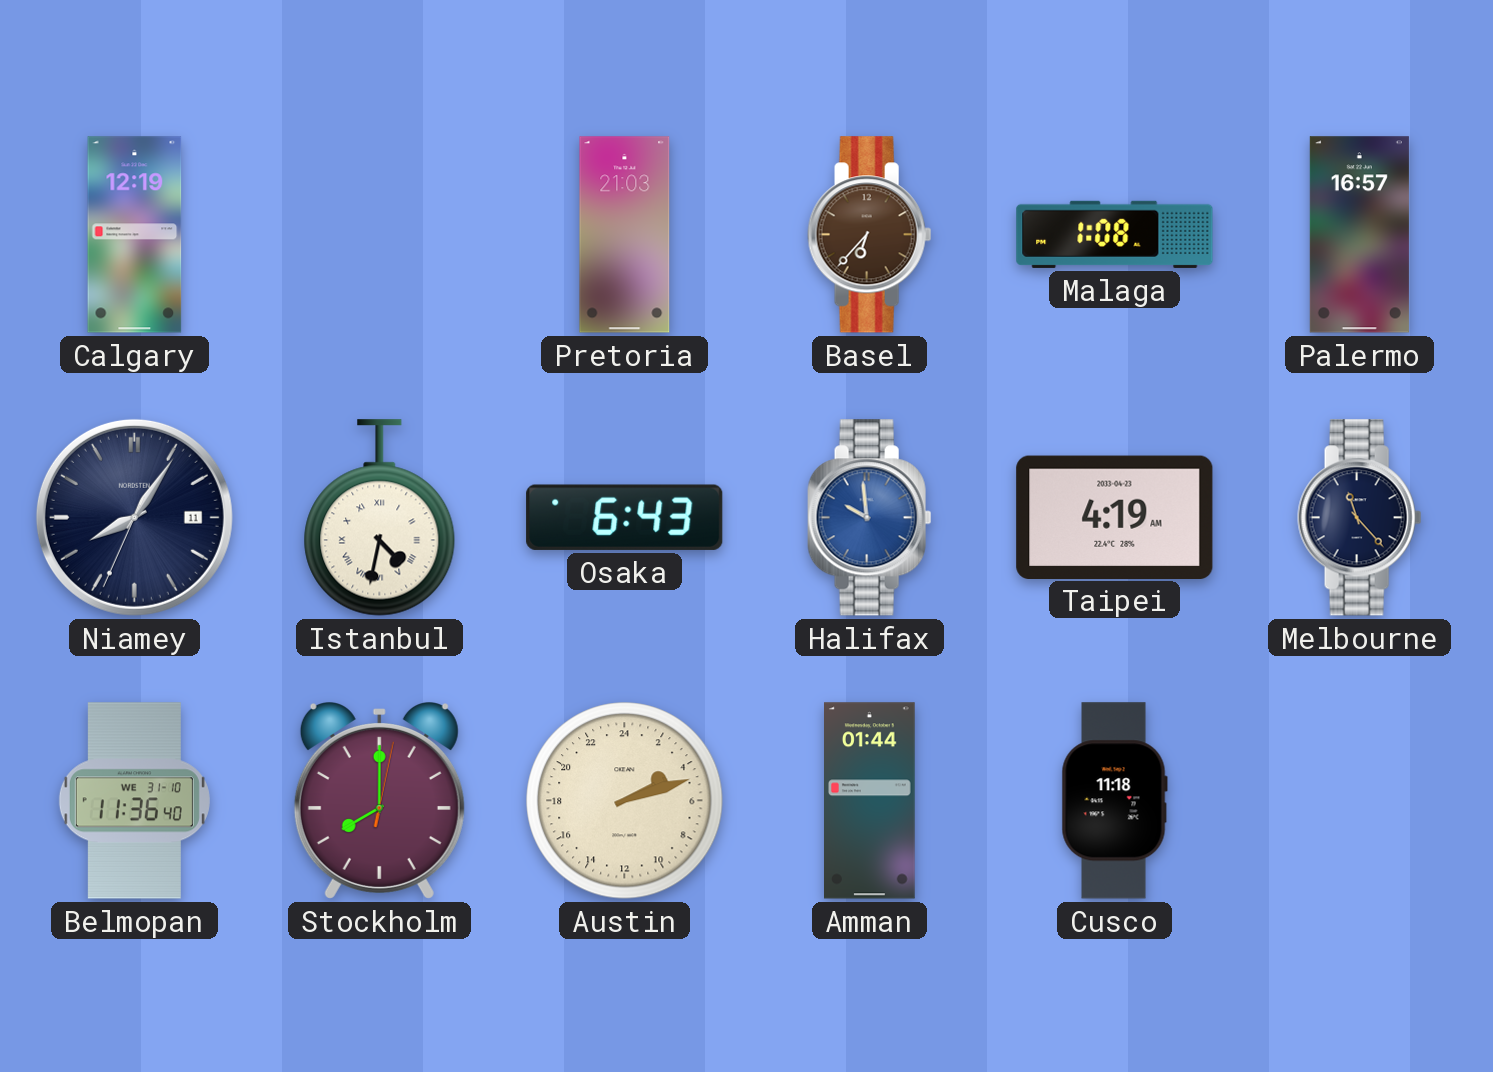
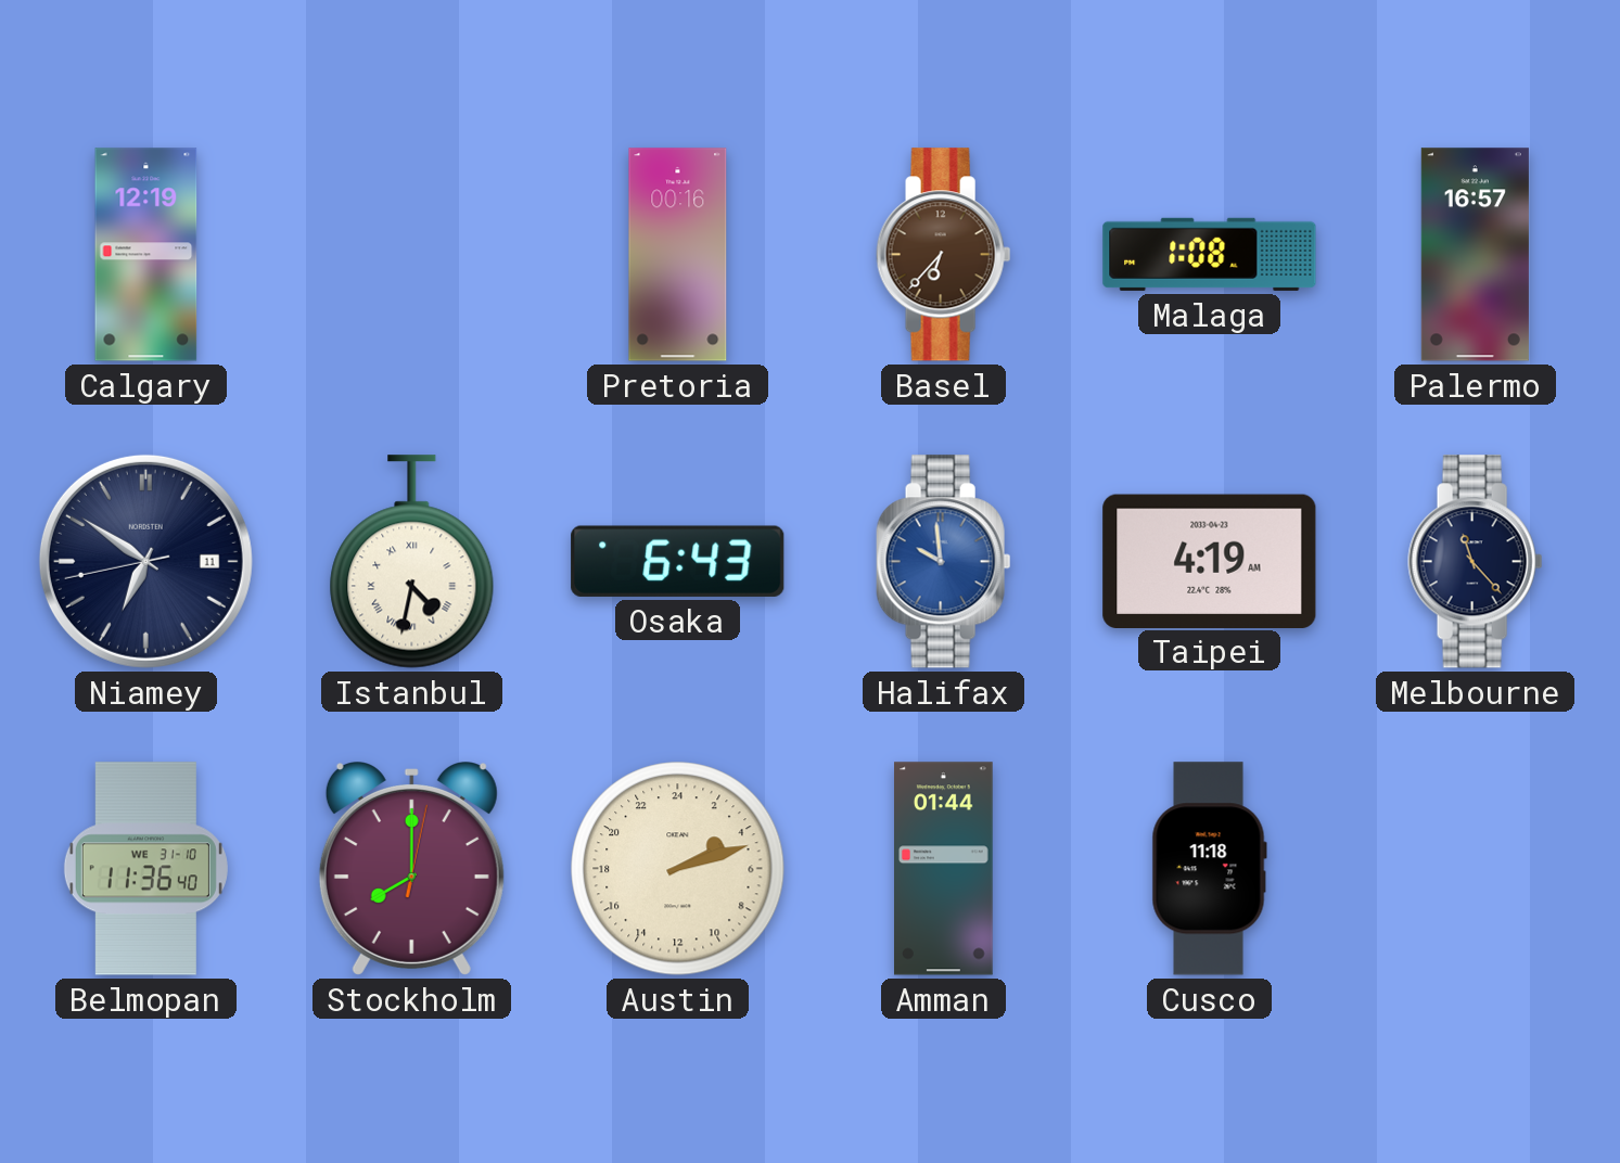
Pretoria: 21:03 -> 00:16 (678, 255)
Niamey: 8:05 -> 6:50 (145, 561)
